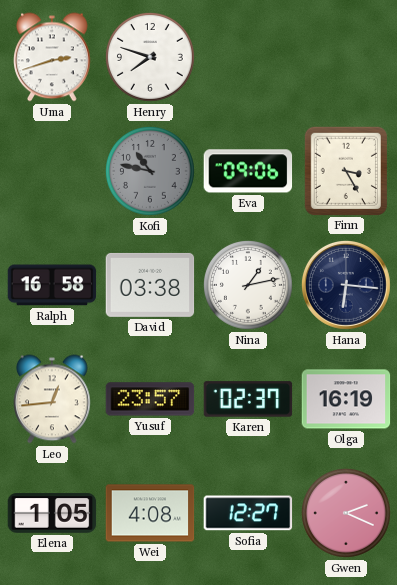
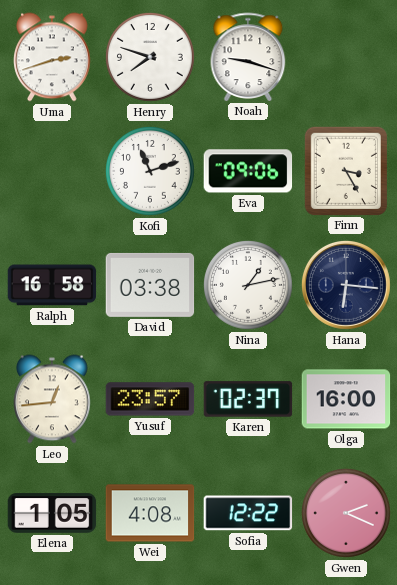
Noah: none -> 9:18 (248, 57)
Kofi: 10:47 -> 11:12 (150, 171)
Kofi dial: grey -> white (150, 171)
Olga: 16:19 -> 16:00 (346, 399)
Sofia: 12:27 -> 12:22 (248, 513)
